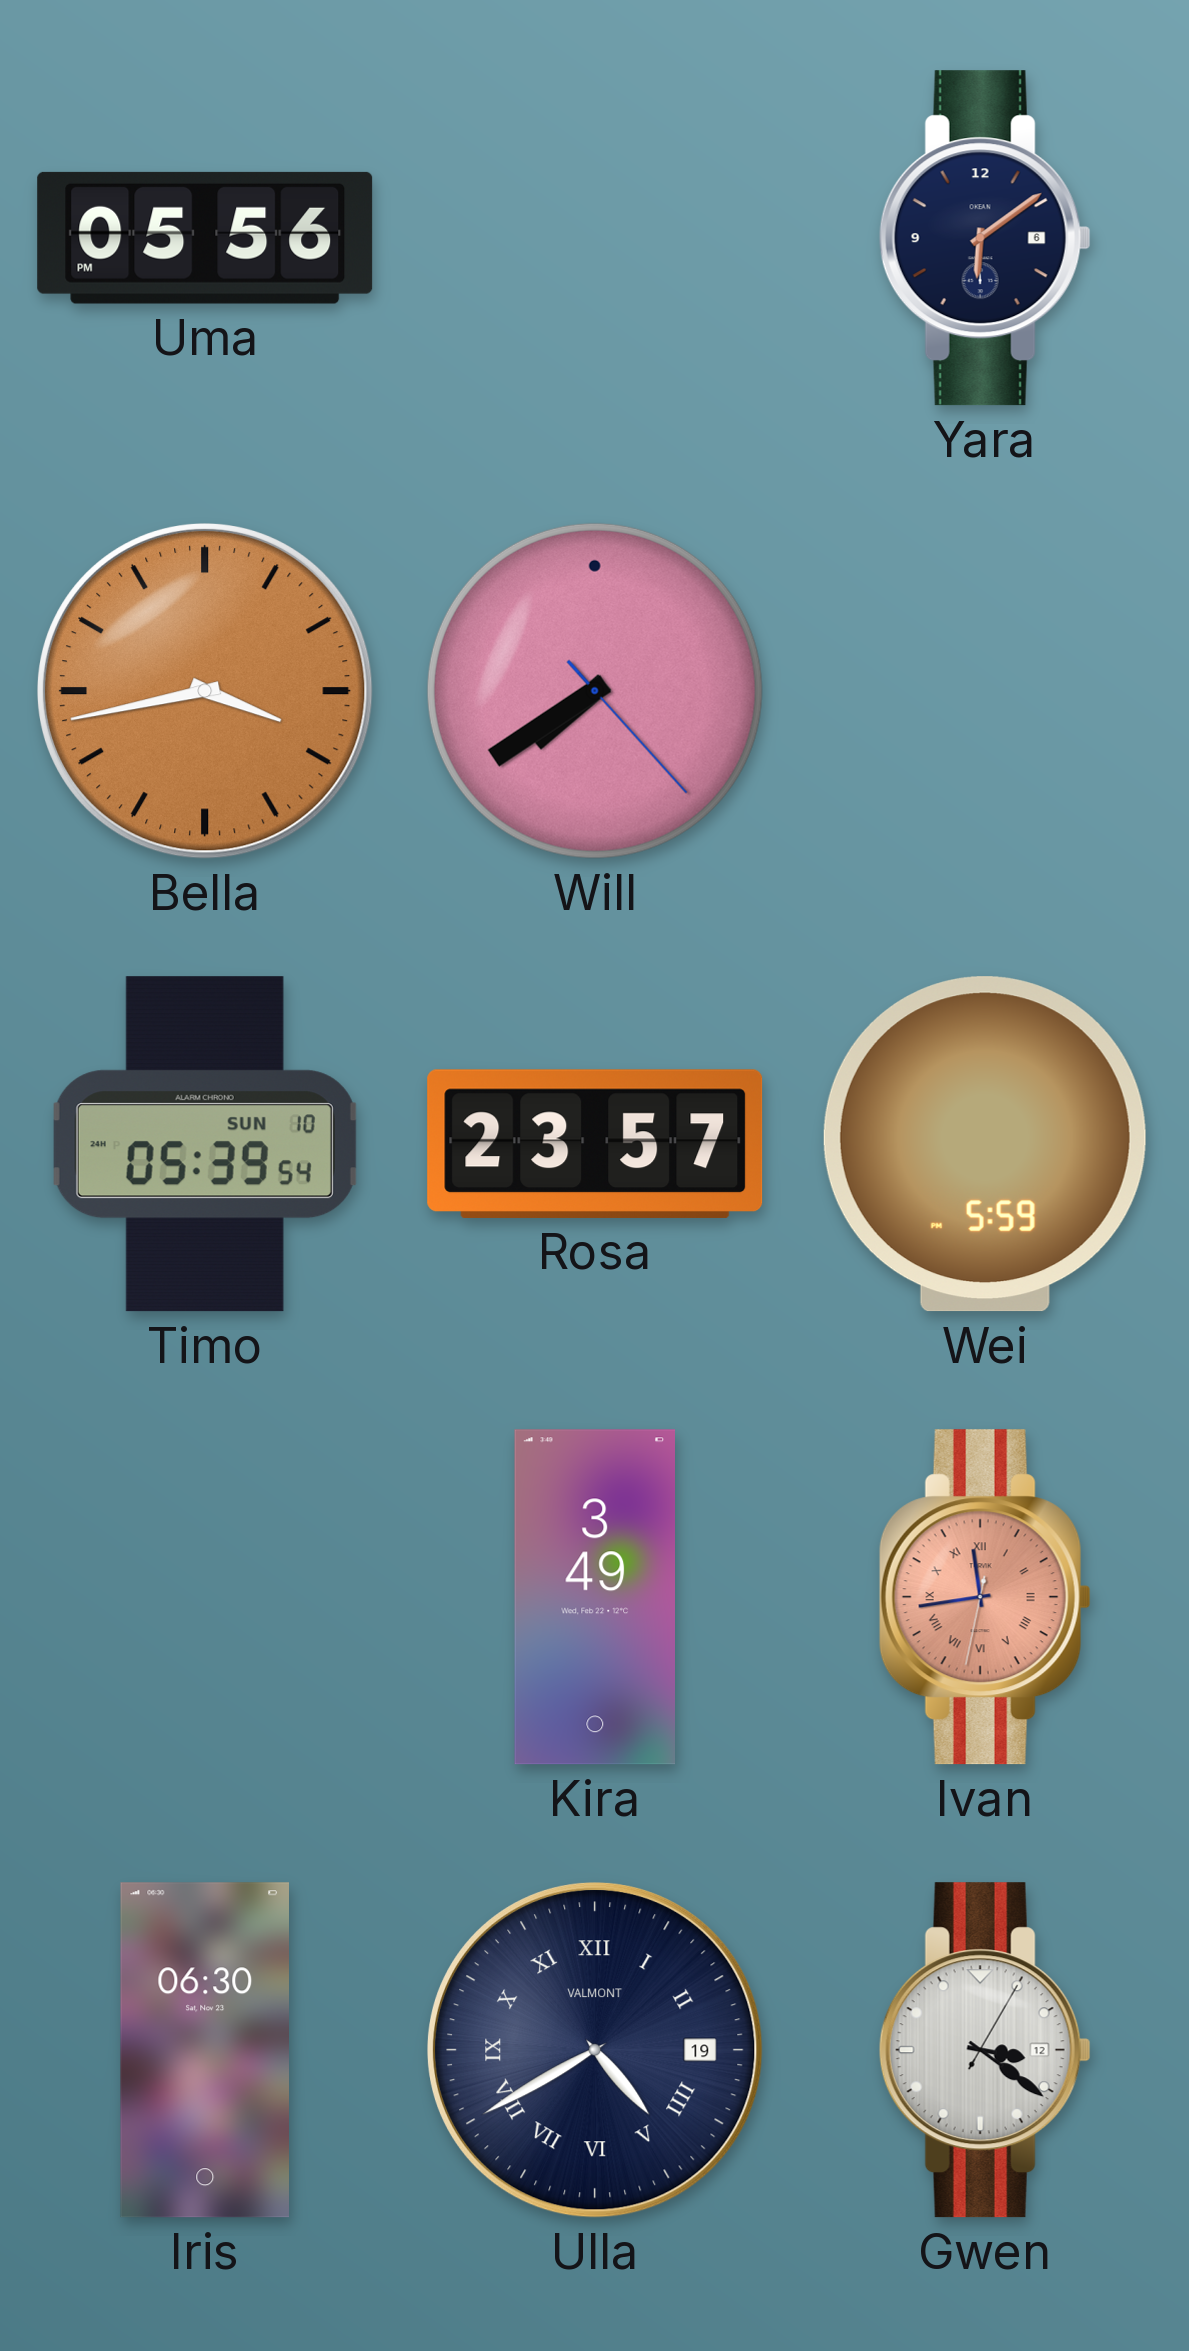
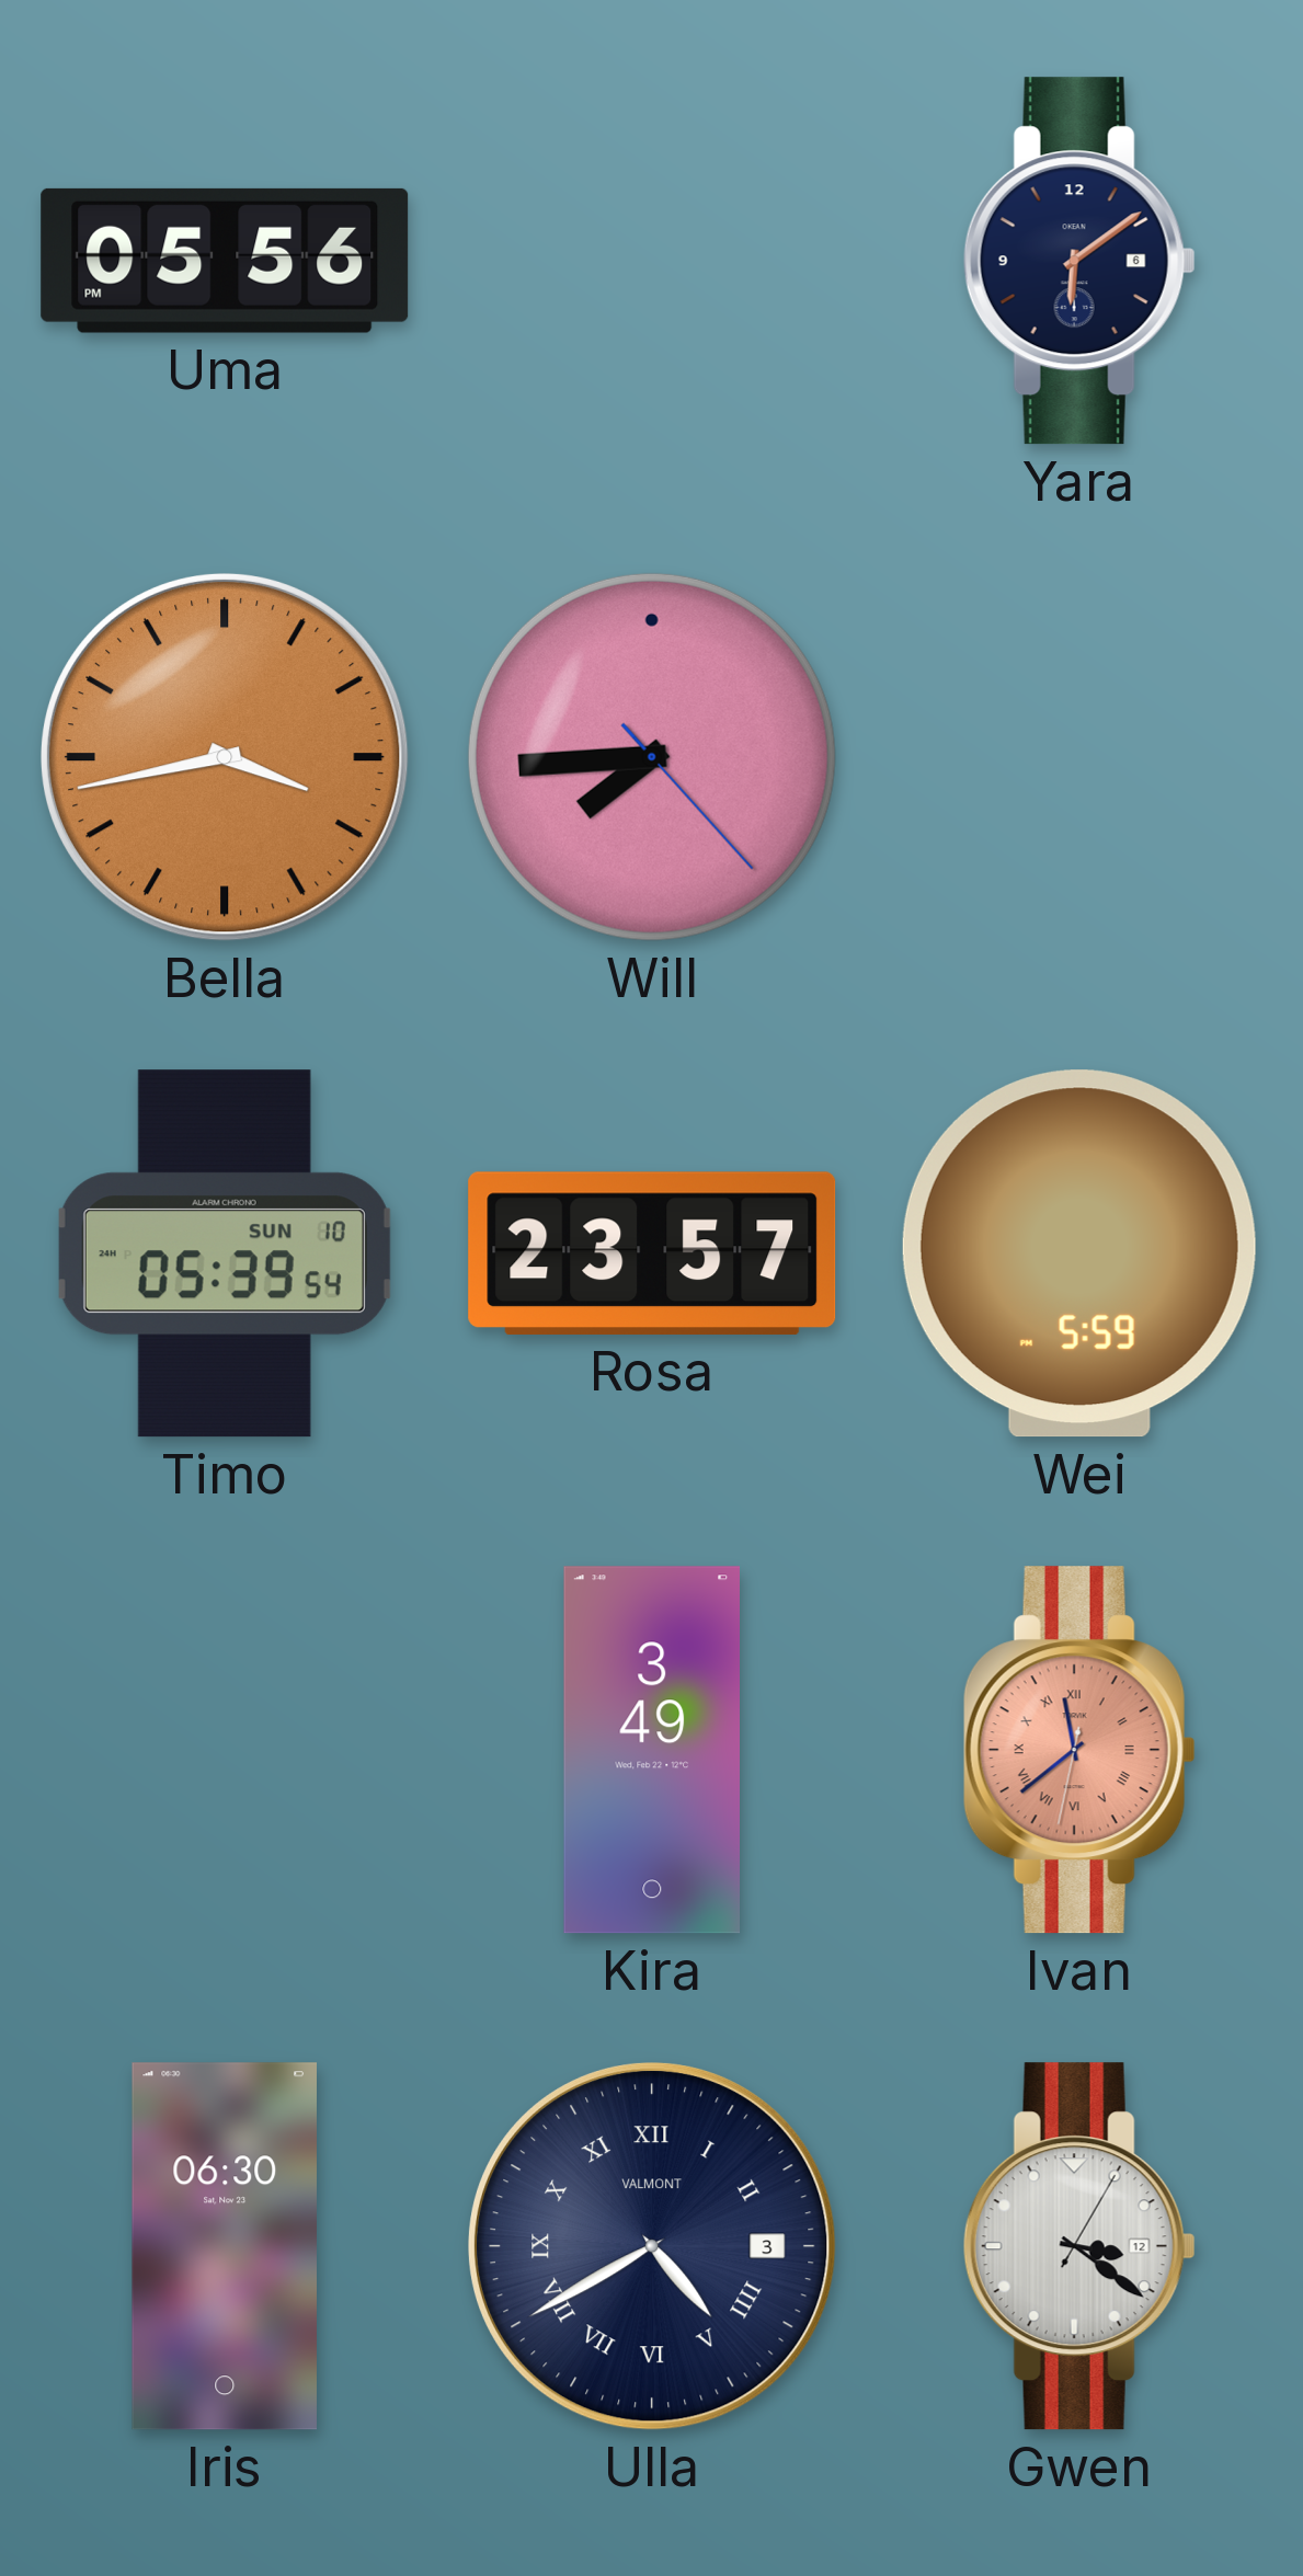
Will: 7:39 -> 7:44 (652, 757)
Ivan: 11:43 -> 11:38 (1079, 1750)
Ulla date: 19 -> 3 (653, 2247)
